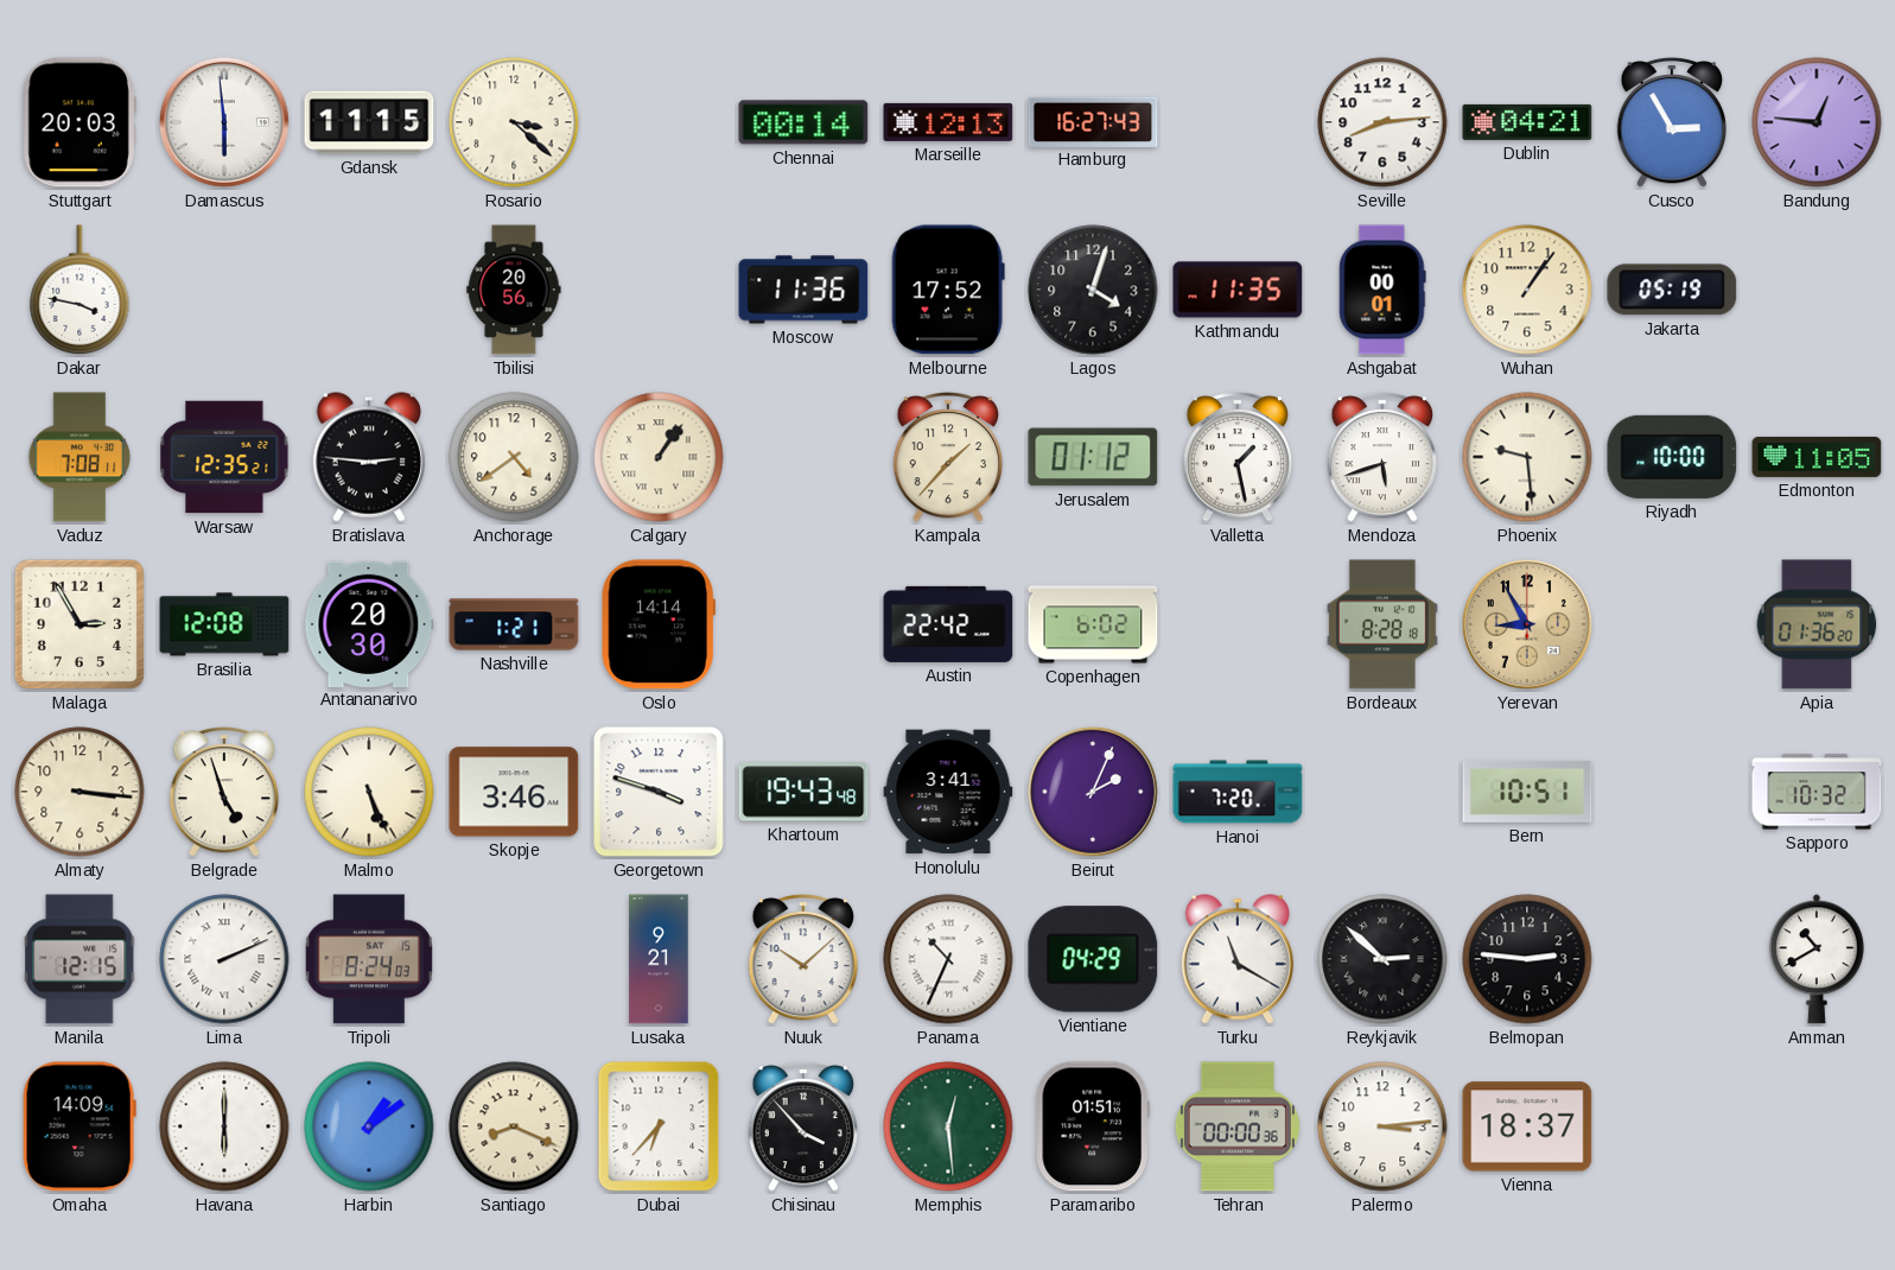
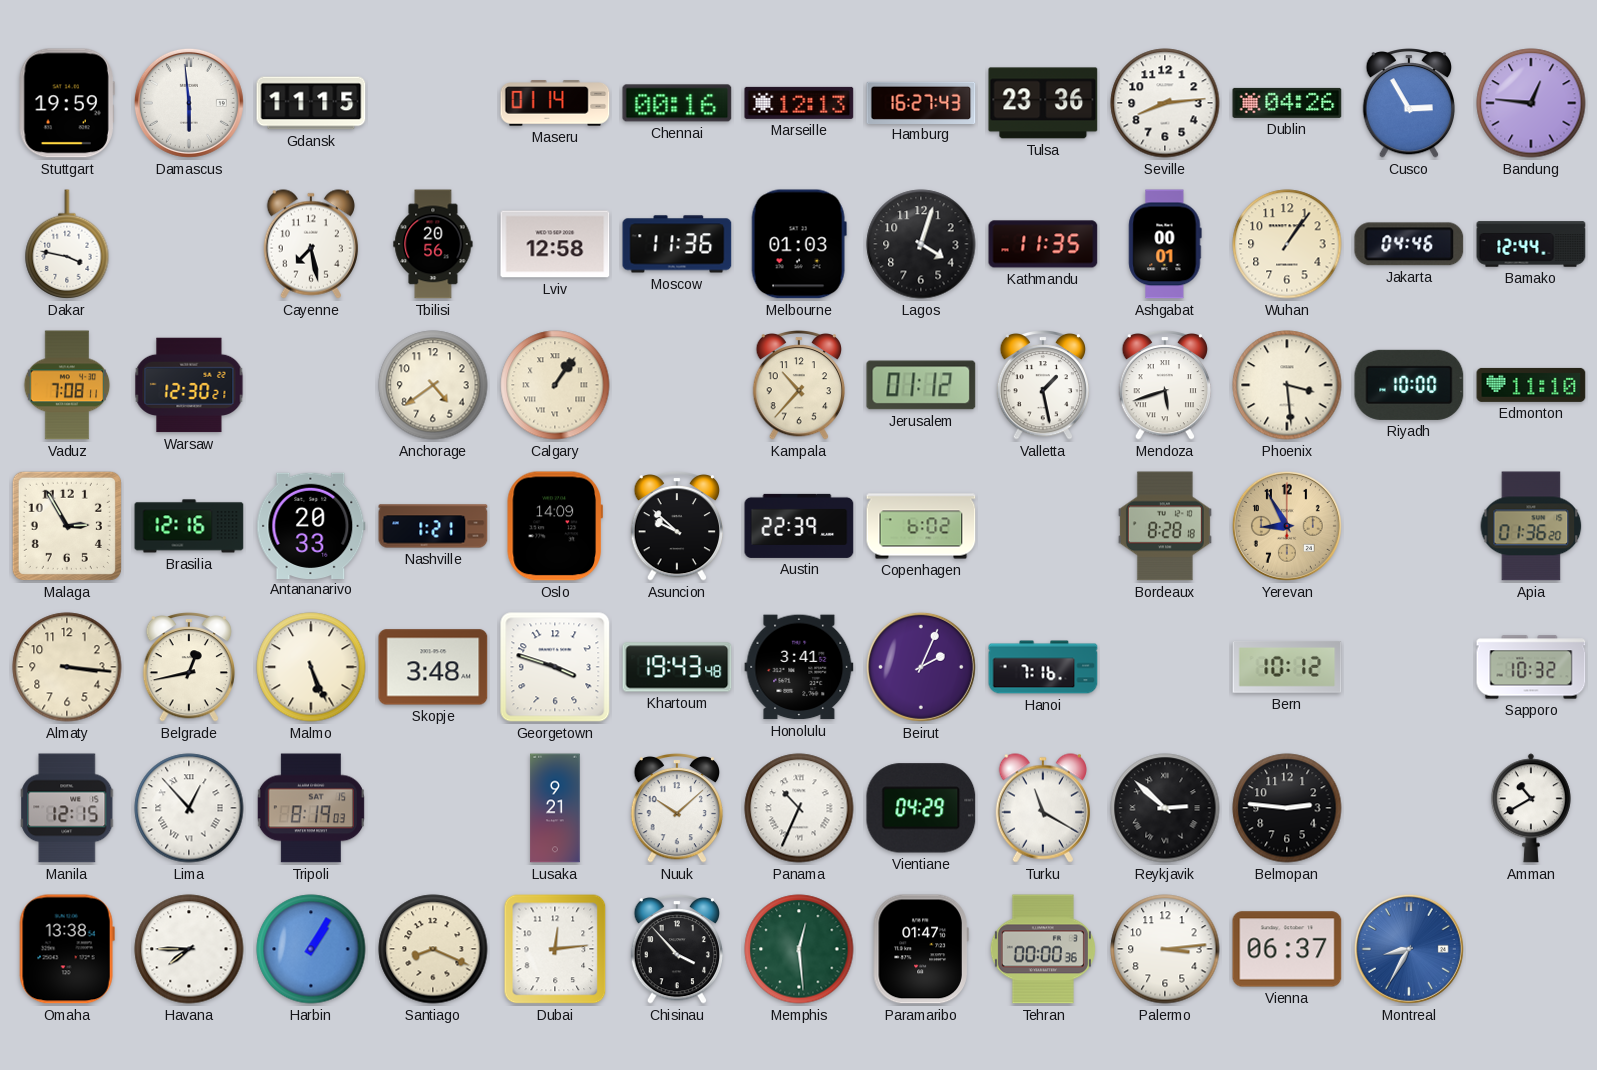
Stuttgart: 20:03 -> 19:59 (67, 103)
Rosario: 3:22 -> none (514, 122)
Maseru: none -> 01:14 (555, 103)
Chennai: 00:14 -> 00:16 (677, 103)
Tulsa: none -> 23:36 (1043, 103)
Dublin: 04:21 -> 04:26 (1287, 103)
Cayenne: none -> 7:28 (311, 244)
Lviv: none -> 12:58 (555, 244)
Melbourne: 17:52 -> 01:03 (799, 244)
Jakarta: 05:19 -> 04:46 (1409, 244)
Bamako: none -> 12:44 (1531, 244)
Warsaw: 12:35 -> 12:30 (189, 385)
Bratislava: 2:46 -> none (369, 457)
Kampala: 1:37 -> 10:37 (799, 386)
Phoenix: 9:29 -> 3:29 (1287, 385)
Edmonton: 11:05 -> 11:10 (1531, 385)
Brasilia: 12:08 -> 12:16 (189, 526)
Antananarivo: 20:30 -> 20:33 (311, 525)
Oslo: 14:14 -> 14:09 (555, 526)
Asuncion: none -> 9:52 (677, 527)
Austin: 22:42 -> 22:39 (799, 526)
Belgrade: 4:57 -> 12:43 (189, 668)
Skopje: 3:46 -> 3:48 (433, 667)
Hanoi: 7:20 -> 7:16 (1043, 667)
Bern: 10:51 -> 10:12 (1287, 667)
Lima: 2:11 -> 12:53 (189, 808)
Tripoli: 8:24 -> 8:19 (311, 808)
Omaha: 14:09 -> 13:38 (67, 949)
Havana: 6:00 -> 7:45 (189, 949)
Harbin: 1:09 -> 1:05 (311, 949)
Dubai: 6:37 -> 12:14 (555, 949)
Paramaribo: 01:51 -> 01:47 (921, 949)
Vienna: 18:37 -> 06:37 (1287, 949)
Montreal: none -> 8:35 (1409, 949)
